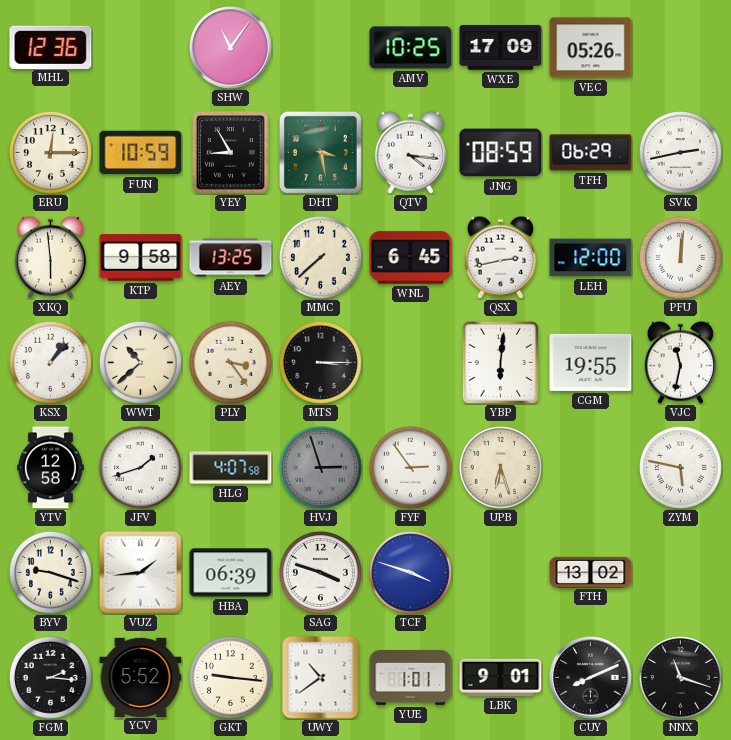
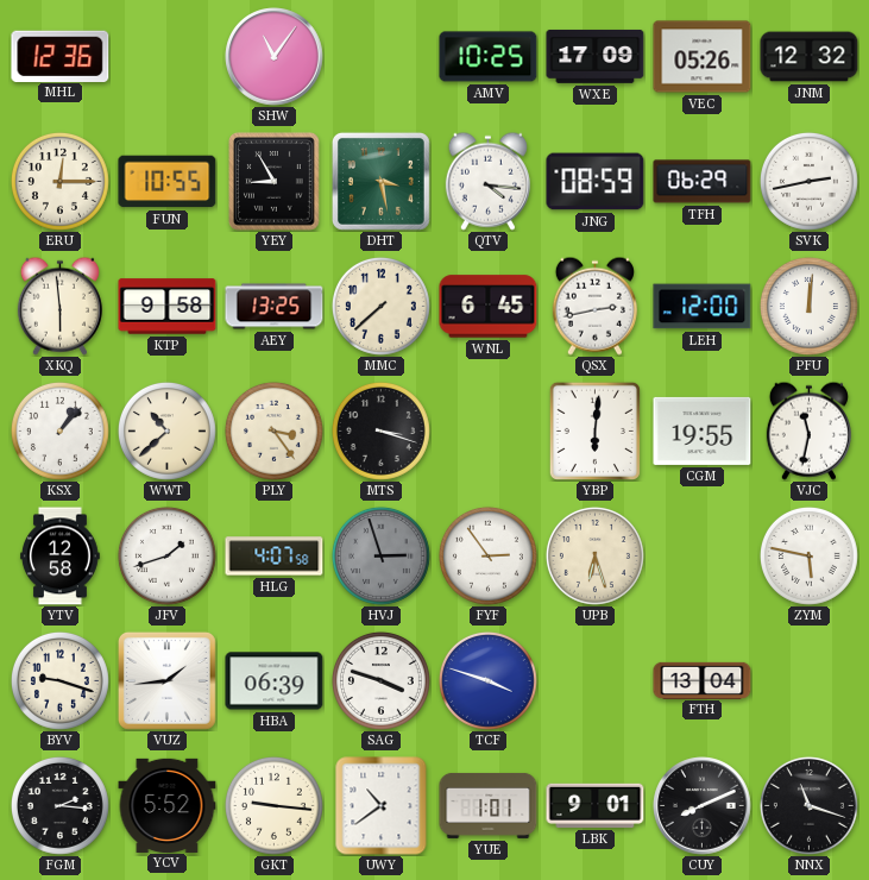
JNM: none -> 12:32 (810, 57)
FUN: 10:59 -> 10:55 (168, 182)
MTS: 3:15 -> 3:18 (380, 430)
FTH: 13:02 -> 13:04 (703, 680)
